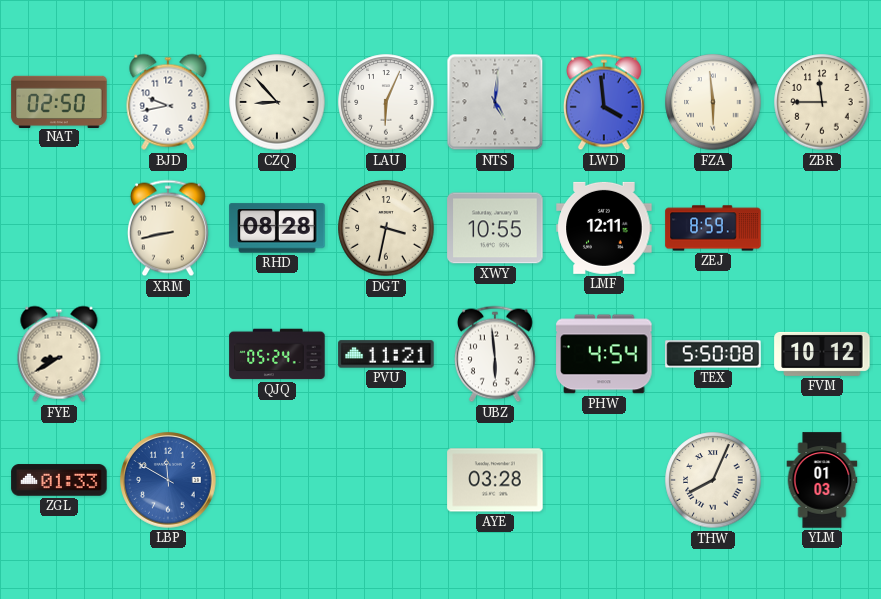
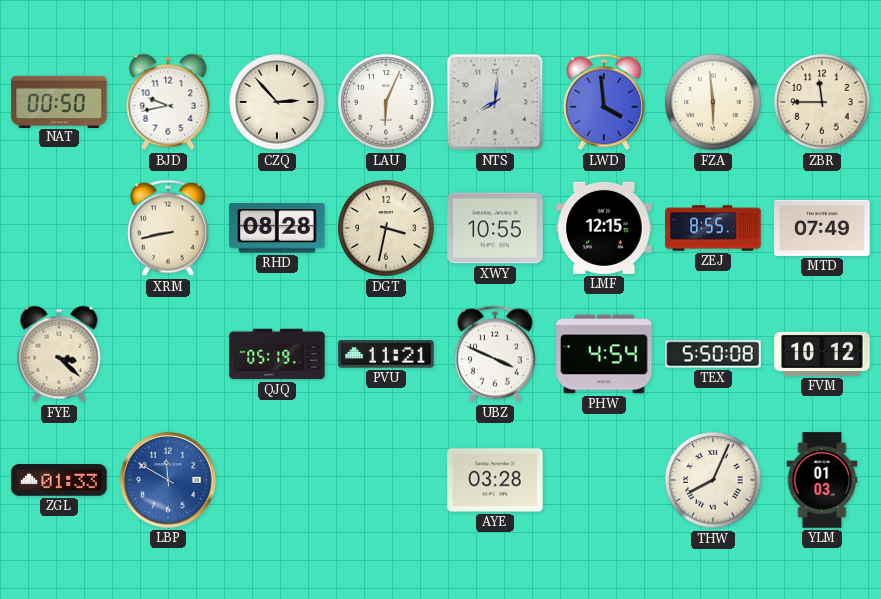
NAT: 02:50 -> 00:50 (59, 101)
CZQ: 8:53 -> 2:53 (277, 102)
NTS: 5:01 -> 8:01 (495, 102)
LMF: 12:11 -> 12:15 (604, 228)
ZEJ: 8:59 -> 8:55 (713, 228)
MTD: none -> 07:49 (822, 228)
FYE: 8:40 -> 3:22 (59, 354)
QJQ: 05:24 -> 05:19 (277, 354)
UBZ: 5:59 -> 3:49 (495, 354)
